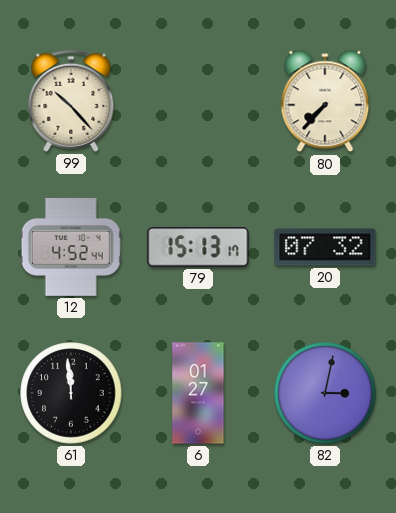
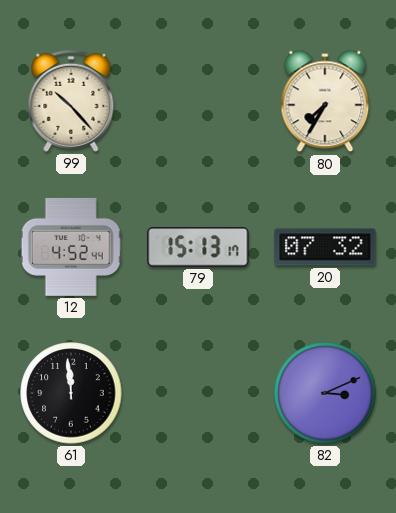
80: 7:37 -> 7:35 (325, 101)
6: 01:27 -> none (198, 393)
82: 3:02 -> 3:11 (325, 393)
